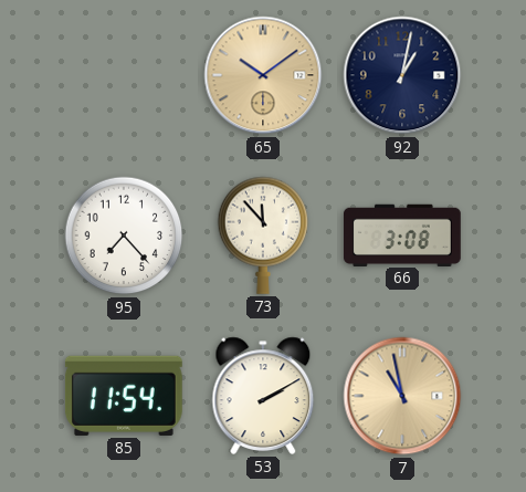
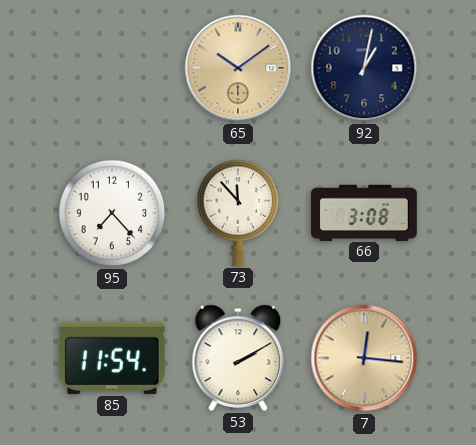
7: 10:58 -> 12:16 (364, 358)
